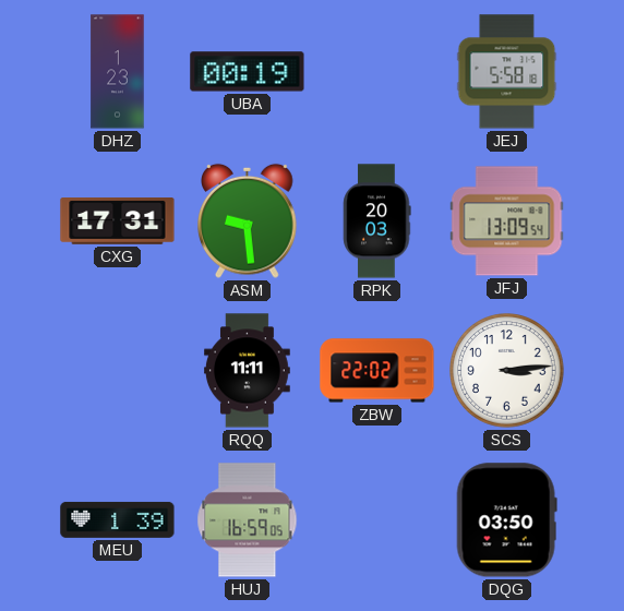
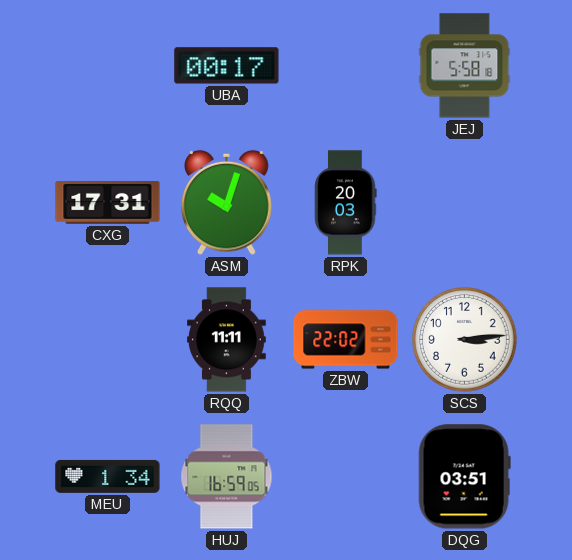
DHZ: 1:23 -> none (118, 72)
UBA: 00:19 -> 00:17 (227, 66)
ASM: 9:29 -> 10:03 (227, 202)
JFJ: 13:09 -> none (507, 221)
MEU: 1:39 -> 1:34 (108, 476)
DQG: 03:50 -> 03:51 (464, 477)
